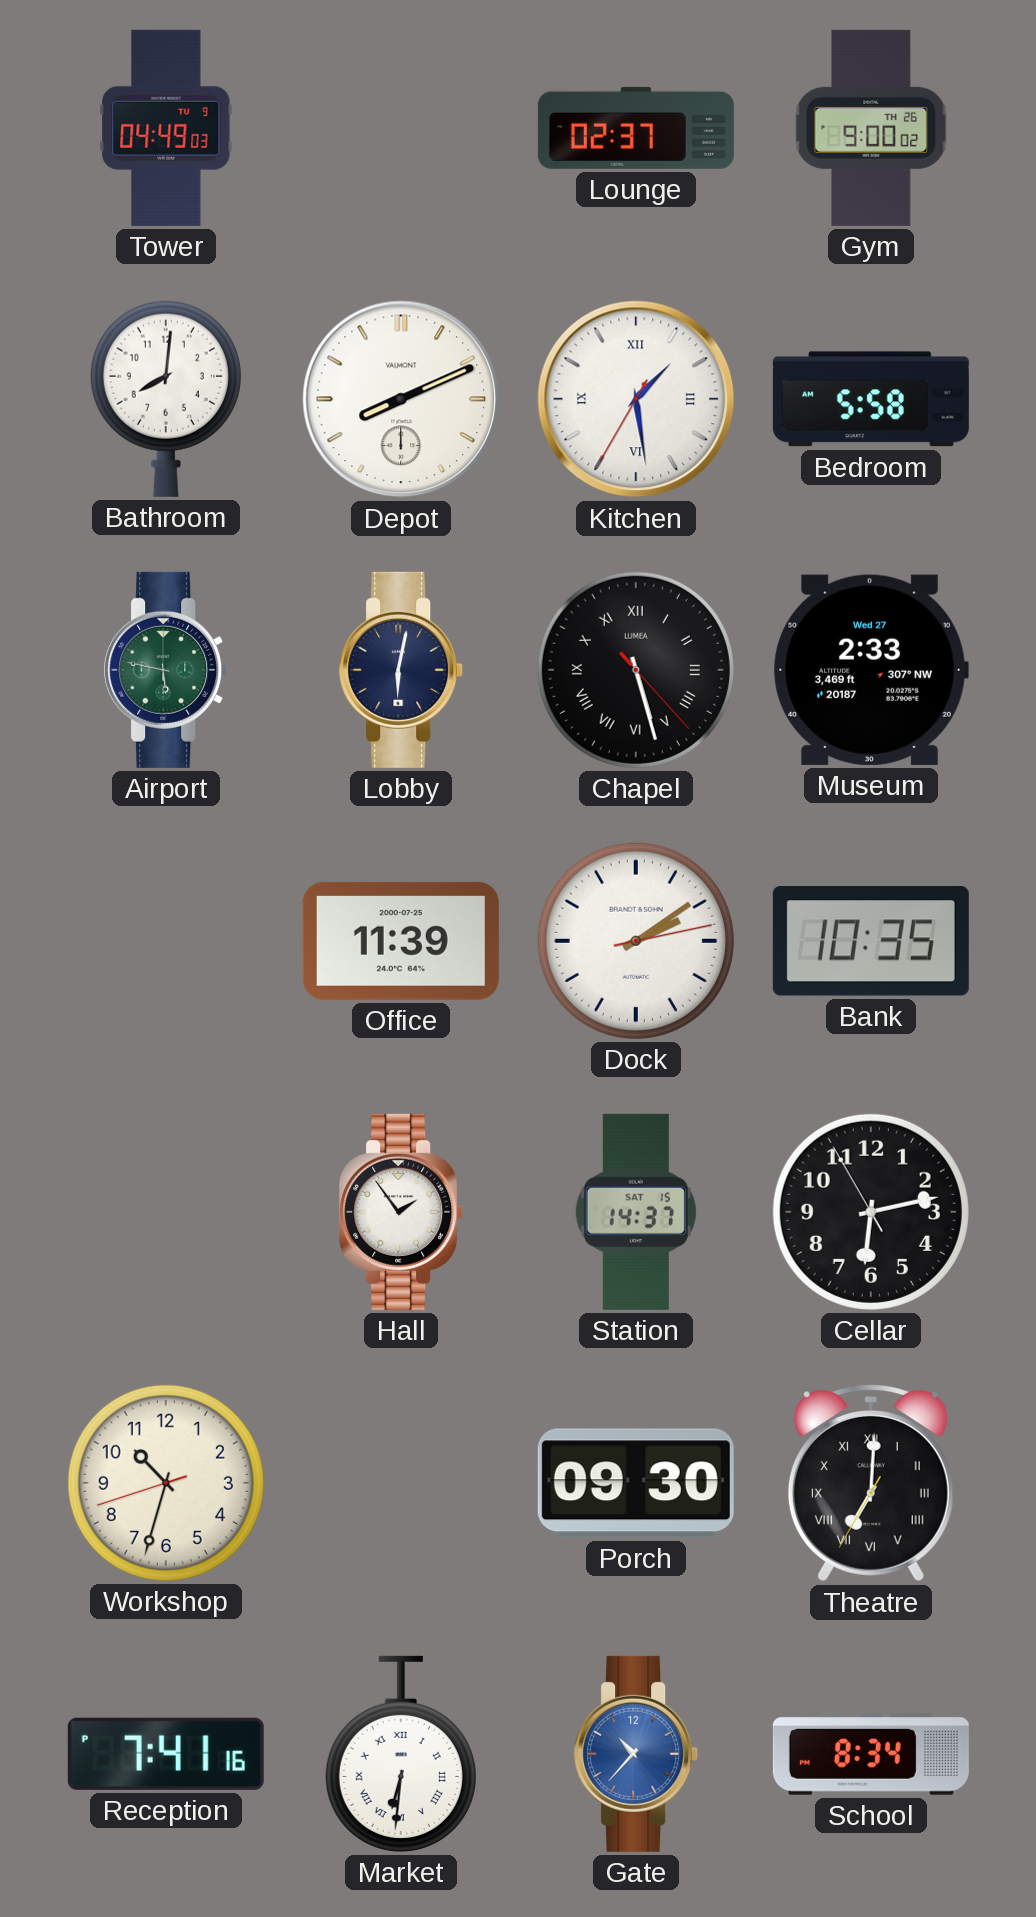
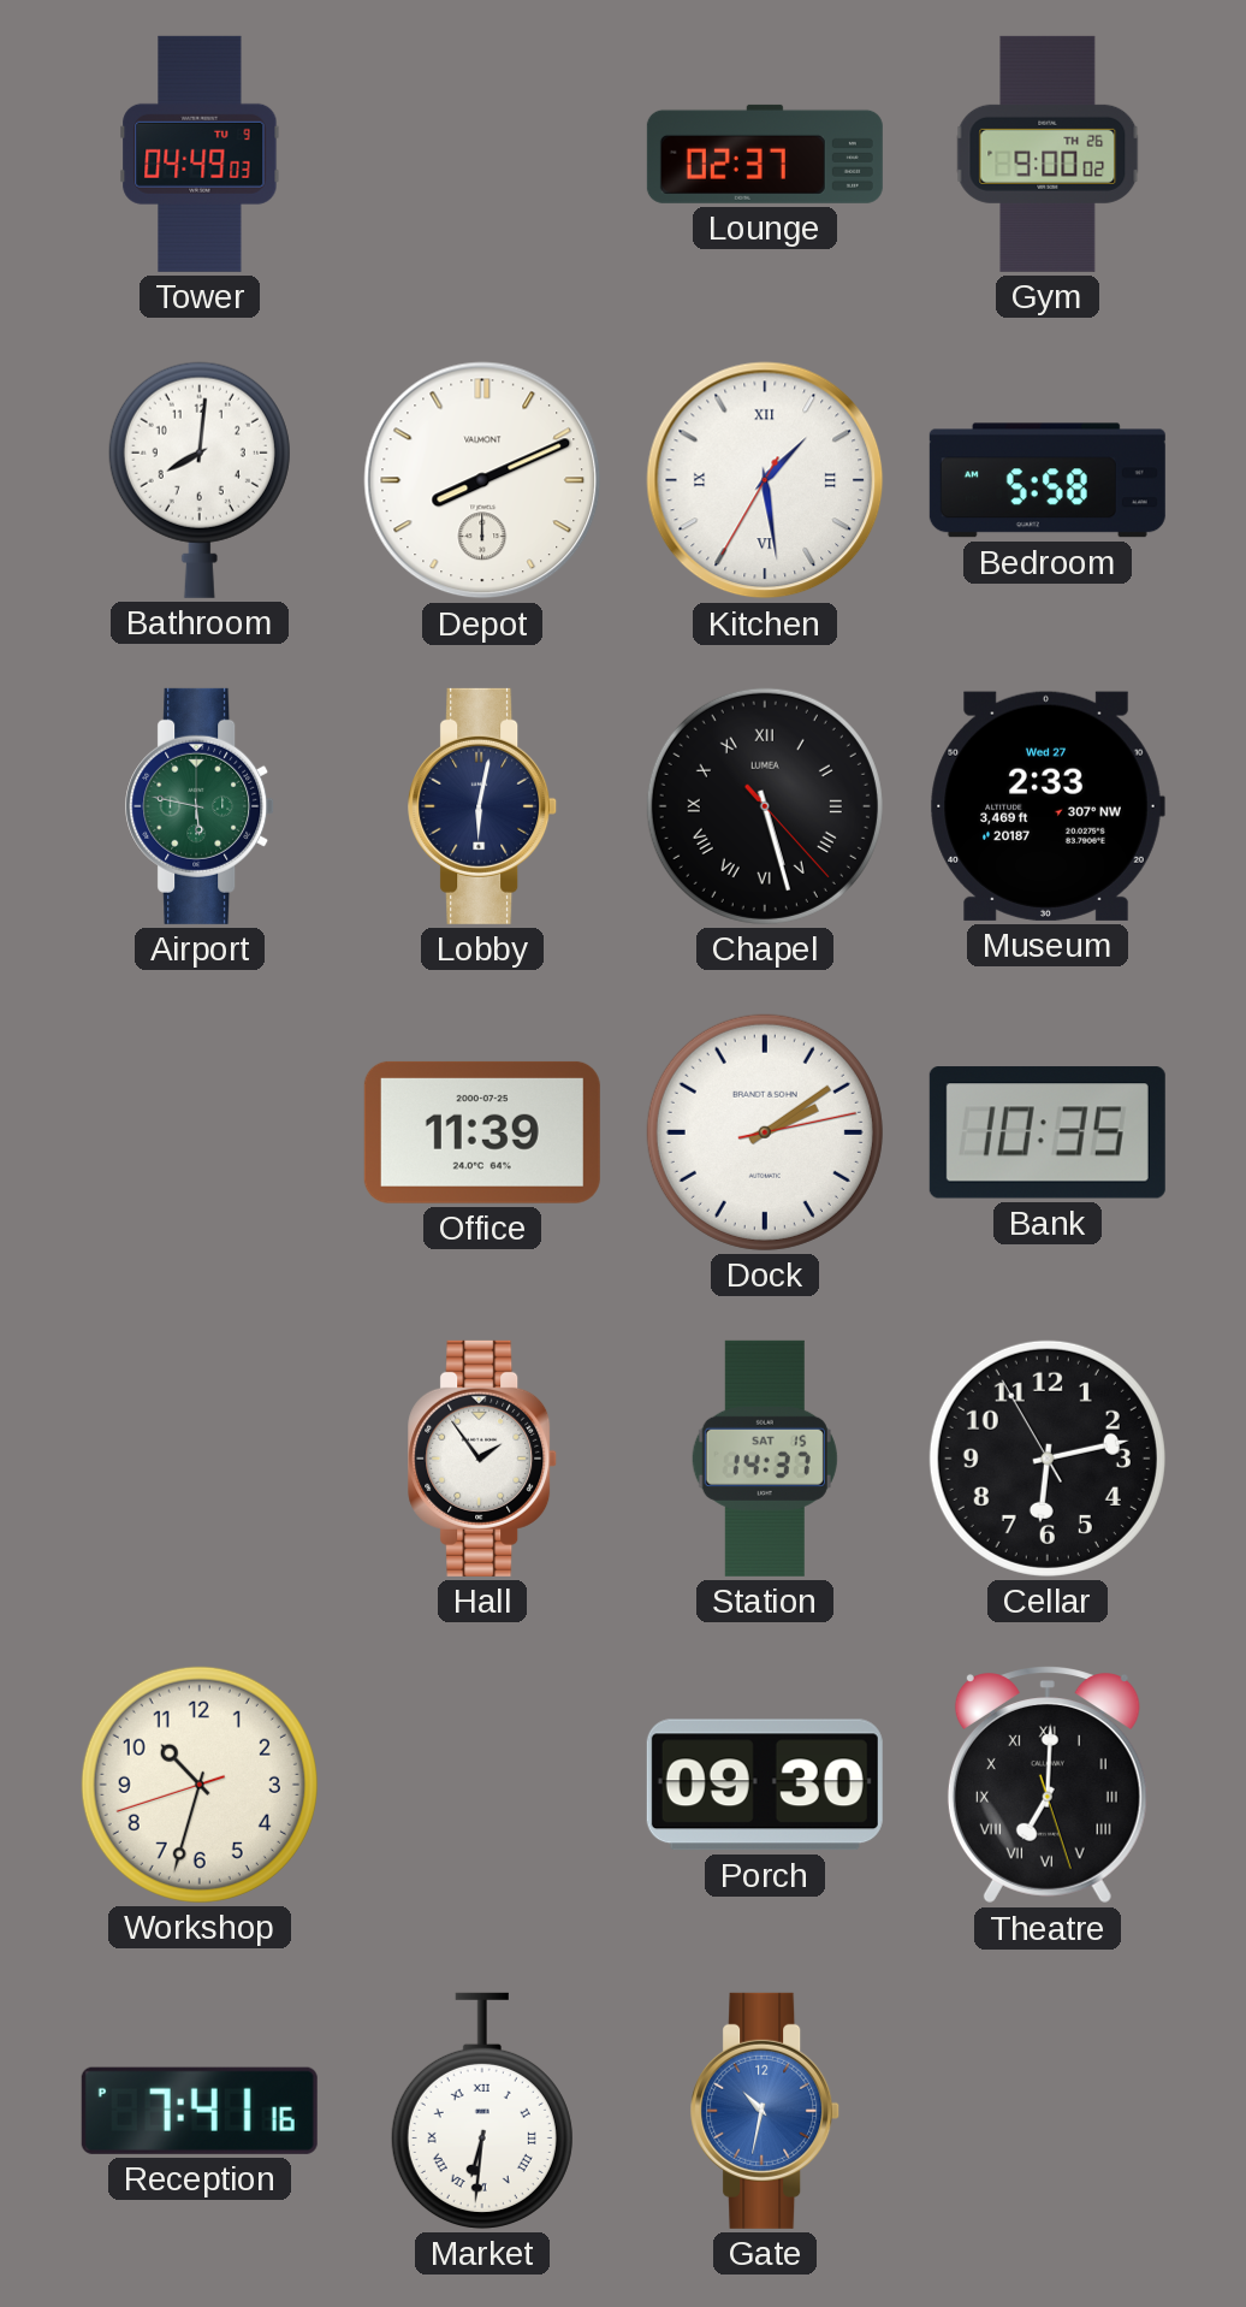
Theatre: 7:00:35 -> 7:00:27 (1048, 1785)
Gate: 10:37 -> 10:32 (766, 2111)
School: 8:34 -> none (871, 1754)
